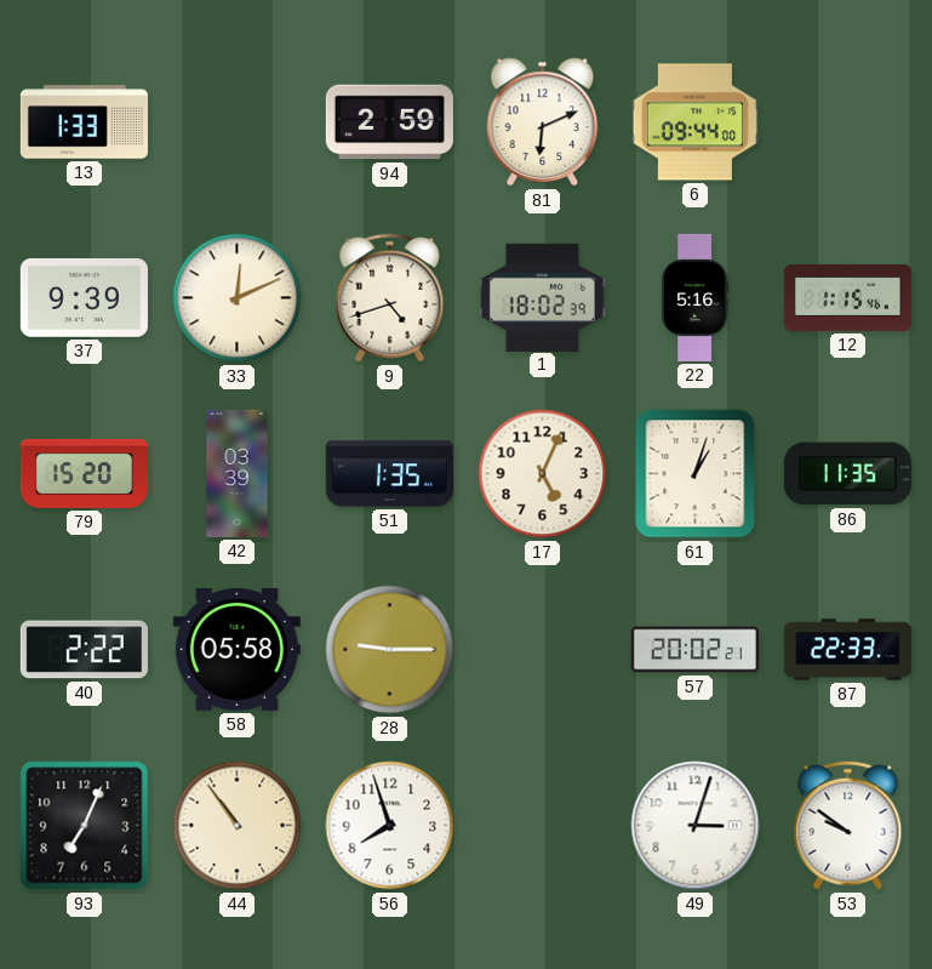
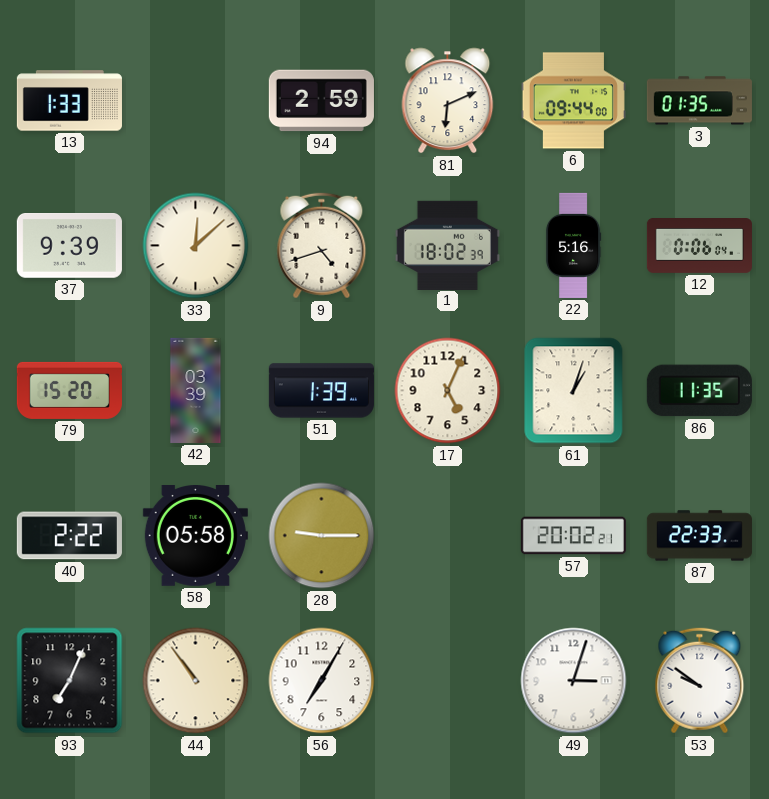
3: none -> 01:35 (699, 101)
33: 12:11 -> 12:08 (196, 246)
12: 1:15 -> 0:06 (699, 246)
51: 1:35 -> 1:39 (321, 391)
56: 7:57 -> 7:05 (322, 681)
